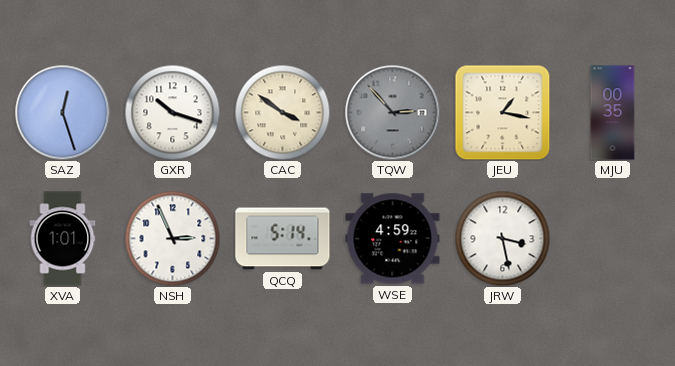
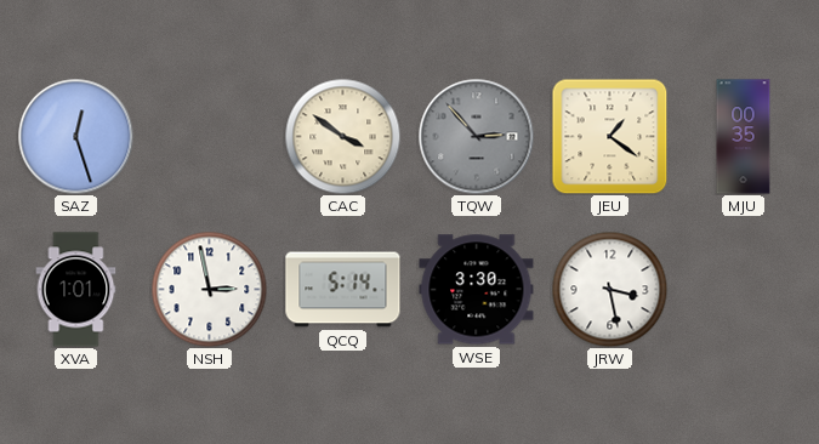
GXR: 10:18 -> none (172, 112)
JEU: 1:17 -> 1:21 (609, 136)
NSH: 2:56 -> 2:58 (209, 289)
WSE: 4:59 -> 3:30 (477, 290)
